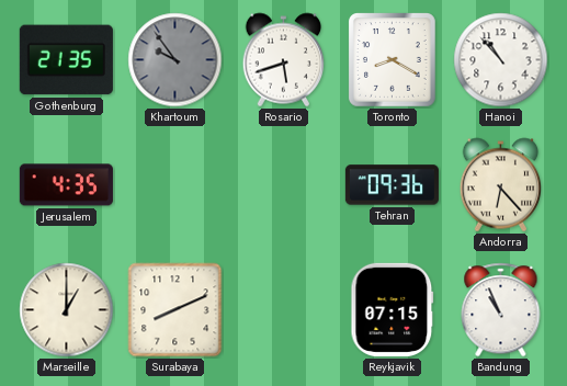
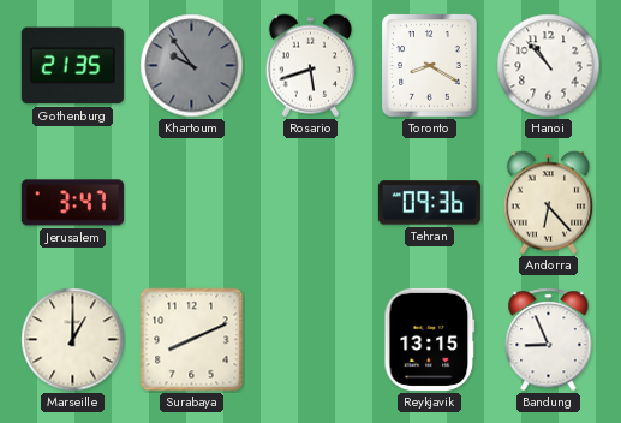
Jerusalem: 4:35 -> 3:47 (72, 203)
Reykjavik: 07:15 -> 13:15 (430, 339)
Bandung: 10:56 -> 8:56 (549, 340)
